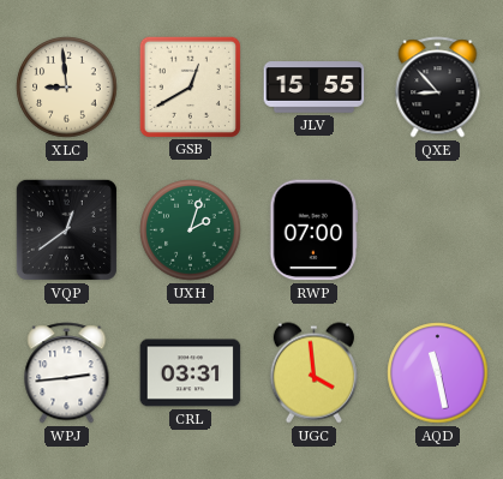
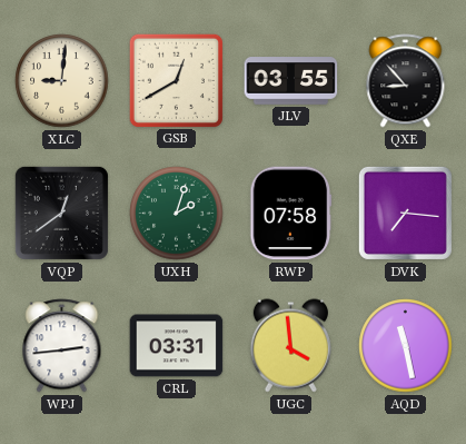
XLC: 8:59 -> 9:01 (62, 81)
JLV: 15:55 -> 03:55 (291, 81)
RWP: 07:00 -> 07:58 (291, 214)
DVK: none -> 7:16 (405, 213)
